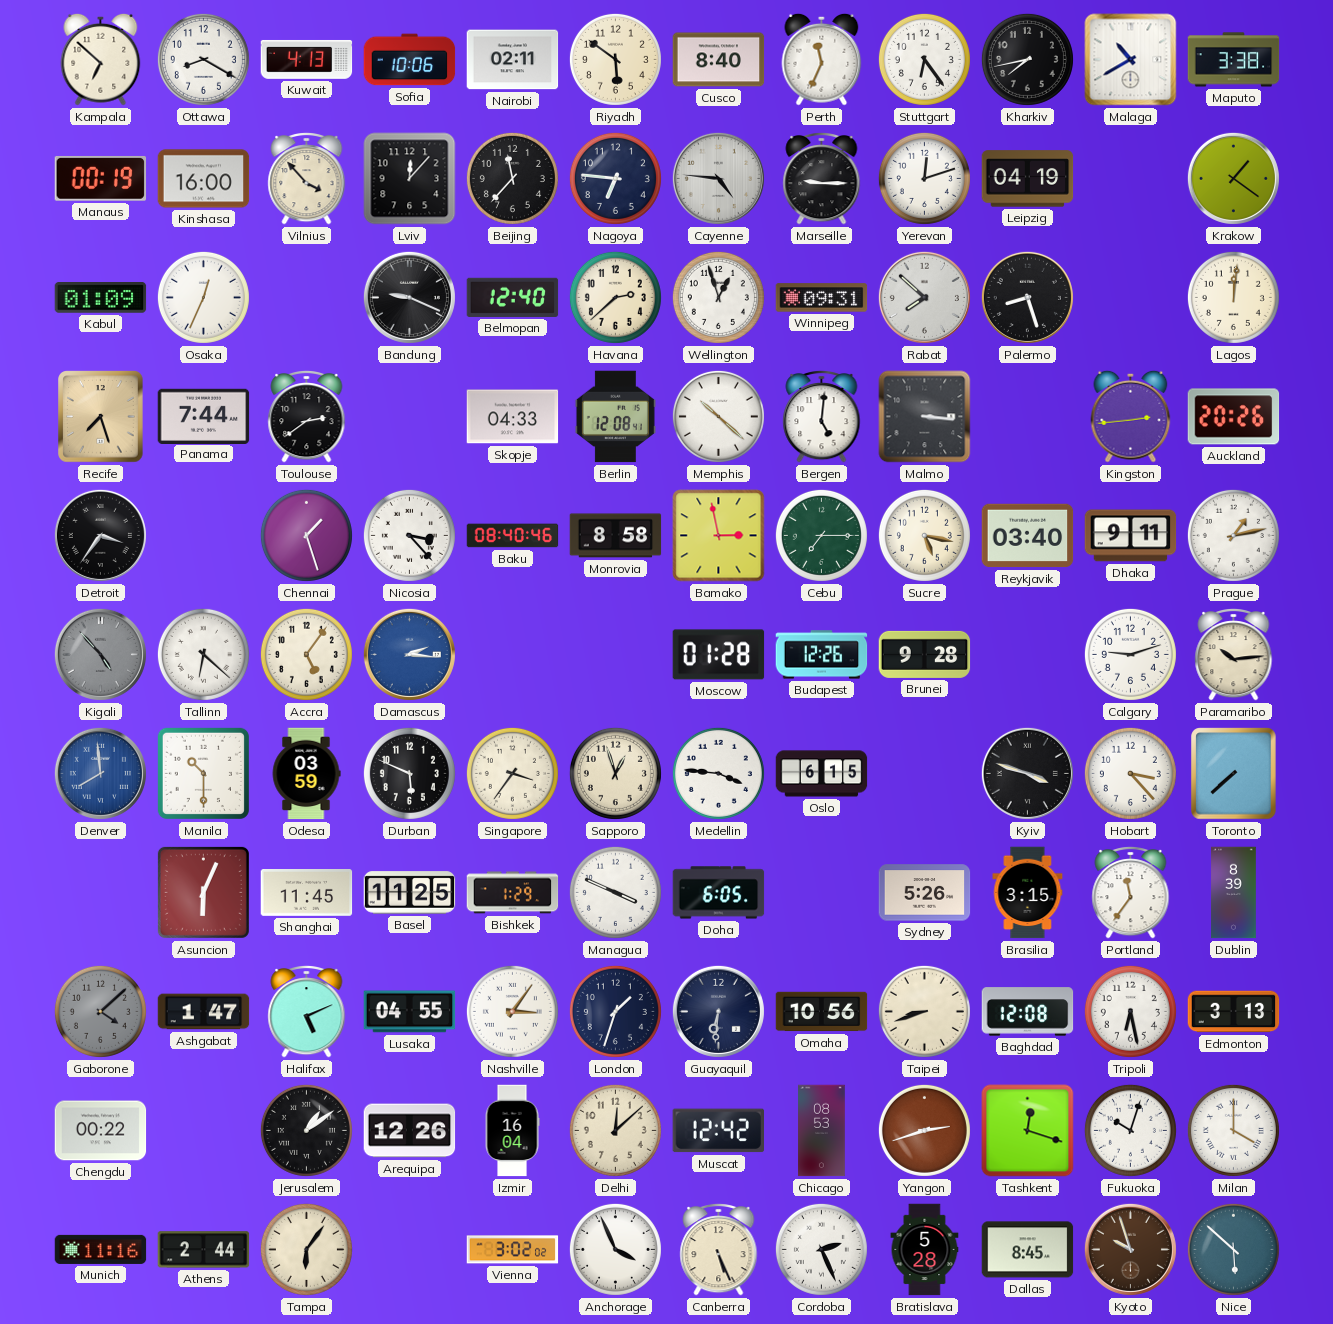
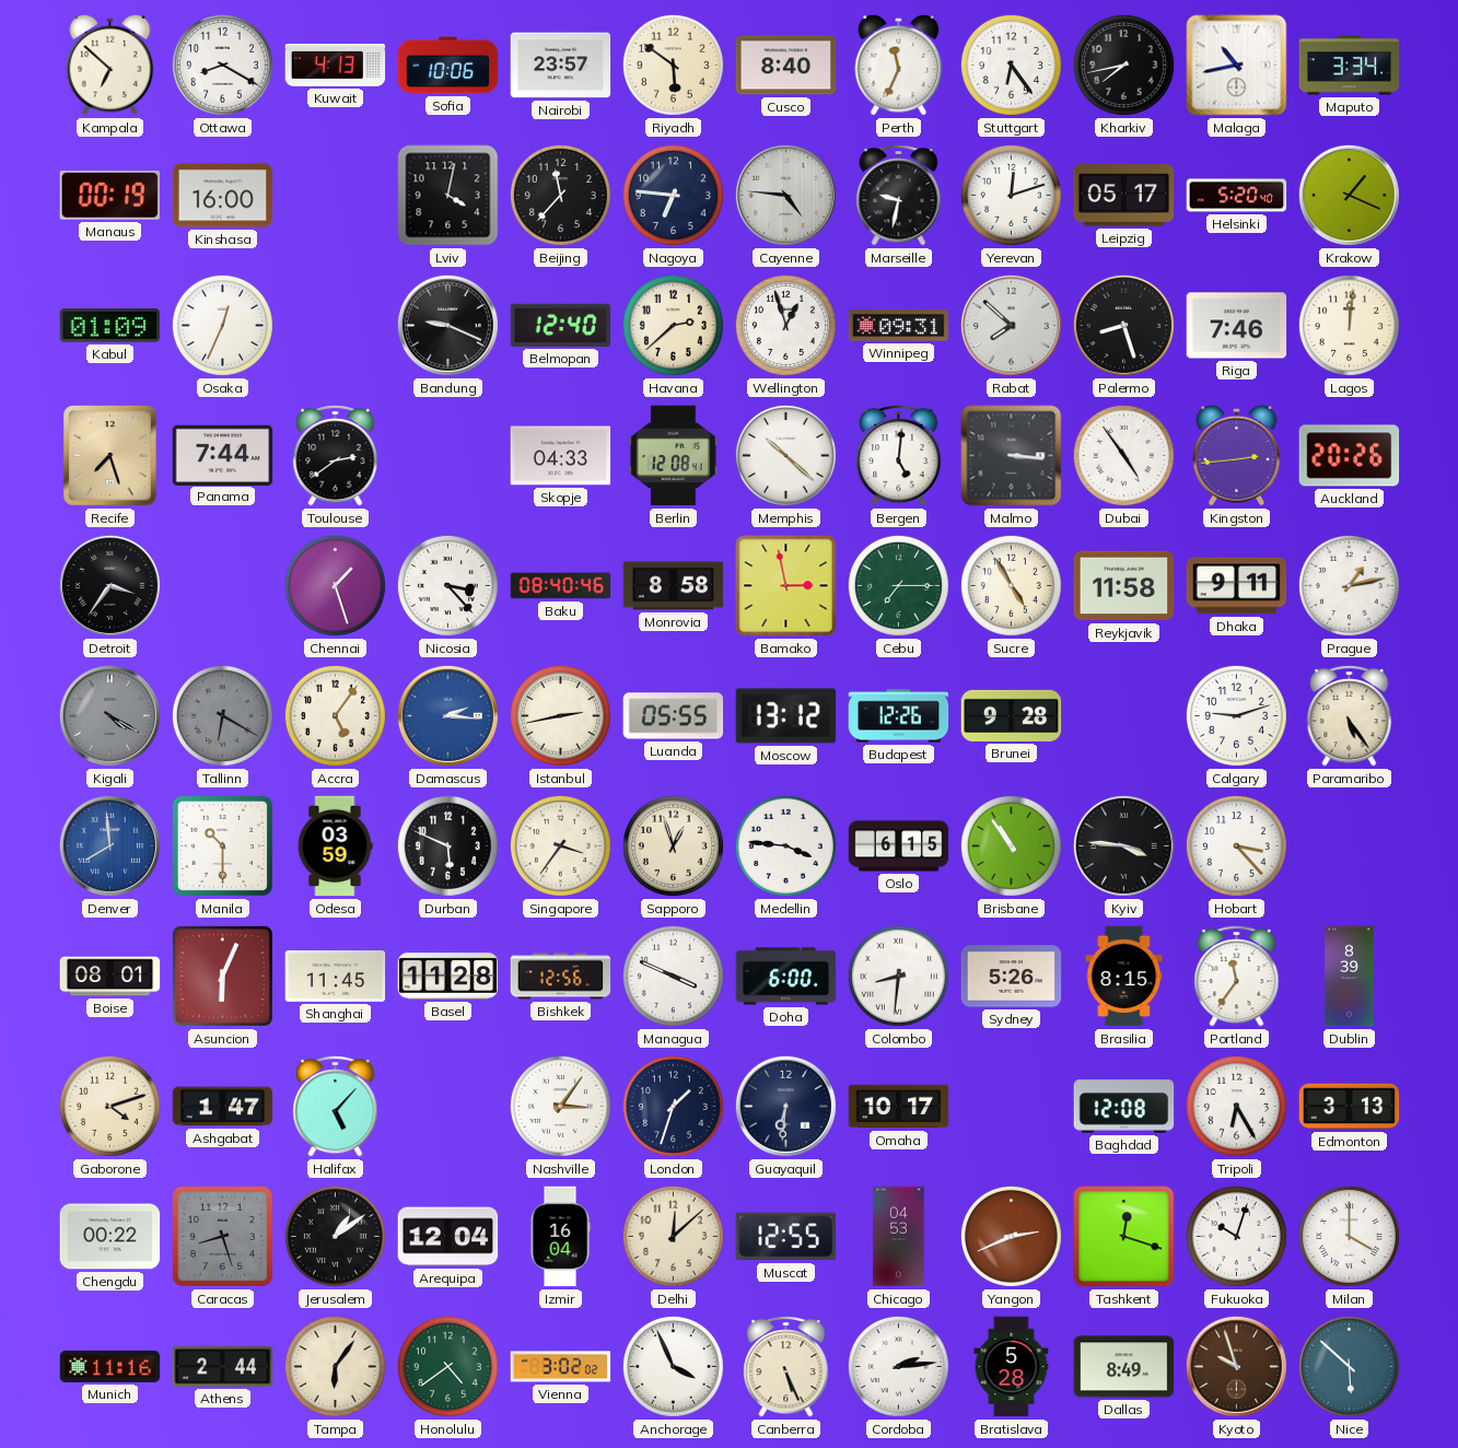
Nairobi: 02:11 -> 23:57 (561, 66)
Malaga: 10:40 -> 10:43 (1237, 66)
Maputo: 3:38 -> 3:34 (1350, 66)
Vilnius: 3:53 -> none (307, 178)
Lviv: 12:07 -> 4:02 (448, 196)
Marseille: 9:15 -> 9:32 (899, 195)
Leipzig: 04:19 -> 05:17 (1124, 196)
Helsinki: none -> 5:20 (1237, 196)
Krakow: 1:21 -> 1:19 (1349, 195)
Riga: none -> 7:46 (1237, 326)
Dubai: none -> 4:54 (1123, 455)
Sucre: 5:17 -> 4:55 (1011, 585)
Reykjavik: 03:40 -> 11:58 (1124, 586)
Kigali: 4:53 -> 4:20 (109, 715)
Tallinn: 6:22 -> 6:20 (222, 715)
Tallinn dial: white -> grey (222, 715)
Istanbul: none -> 2:43 (560, 715)
Luanda: none -> 05:55 (674, 716)
Moscow: 01:28 -> 13:12 (786, 716)
Paramaribo: 10:14 -> 5:24 (1350, 715)
Brisbane: none -> 10:54 (1011, 845)
Kyiv: 3:48 -> 3:46 (1123, 845)
Toronto: 7:38 -> none (1234, 774)
Boise: none -> 08:01 (110, 977)
Basel: 11:25 -> 11:28 (448, 977)
Bishkek: 1:29 -> 12:56 (561, 977)
Doha: 6:05 -> 6:00 (786, 977)
Colombo: none -> 8:31 (898, 976)
Brasilia: 3:15 -> 8:15 (1124, 977)
Gaborone: 4:08 -> 4:12 (109, 1106)
Gaborone dial: grey -> cream (109, 1106)
Halifax: 5:11 -> 5:07 (336, 1106)
Lusaka: 04:55 -> none (410, 1012)
Omaha: 10:56 -> 10:17 (899, 1107)
Taipei: 8:42 -> none (924, 1011)
Tripoli: 6:28 -> 6:25 (1236, 1106)
Caracas: none -> 8:27 (222, 1236)
Arequipa: 12:26 -> 12:04 (448, 1237)
Muscat: 12:42 -> 12:55 (785, 1237)
Chicago: 08:53 -> 04:53 (899, 1237)
Yangon: 2:42 -> 2:41 (1011, 1236)
Honolulu: none -> 4:39 (447, 1366)
Cordoba: 2:26 -> 2:14 (898, 1366)
Dallas: 8:45 -> 8:49 (1124, 1367)
